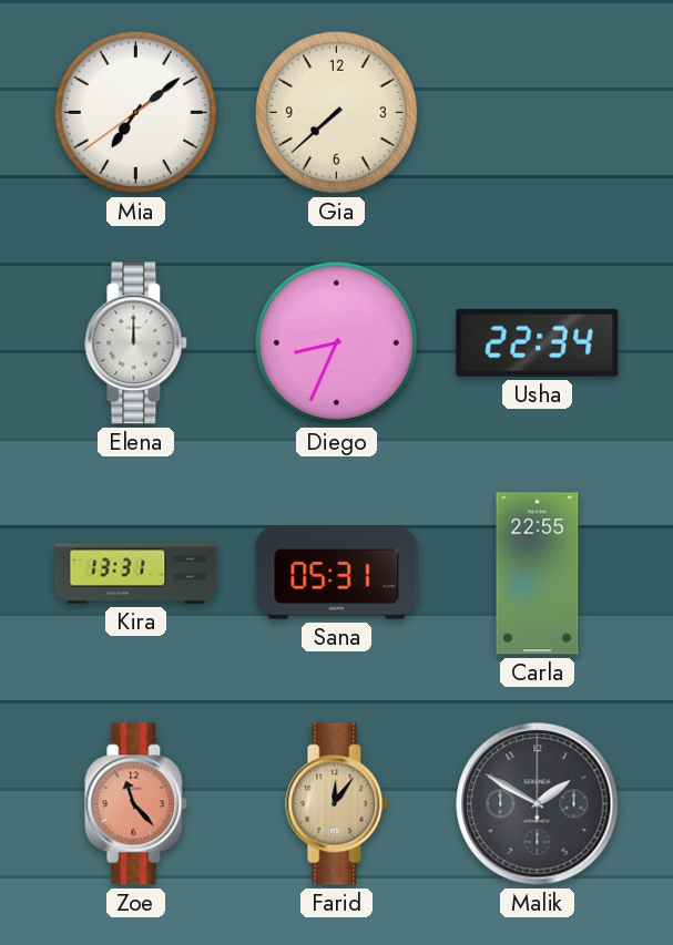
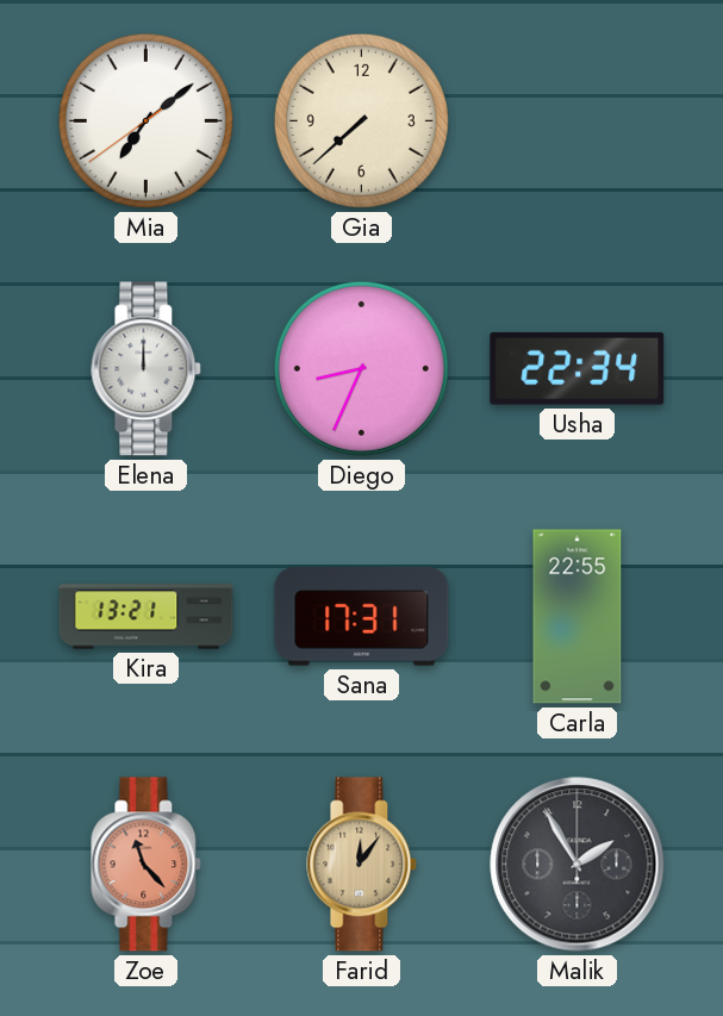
Kira: 13:31 -> 13:21 (147, 617)
Sana: 05:31 -> 17:31 (362, 617)
Malik: 1:50 -> 1:55 (578, 865)
